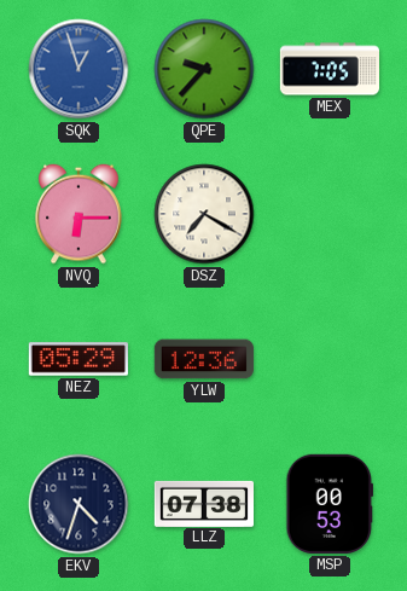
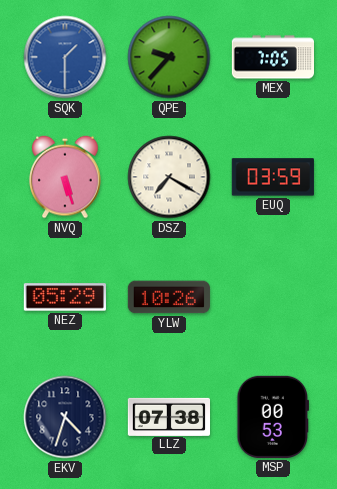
SQK: 12:57 -> 1:30 (65, 57)
NVQ: 6:15 -> 5:27 (65, 177)
EUQ: none -> 03:59 (273, 177)
YLW: 12:36 -> 10:26 (169, 297)
